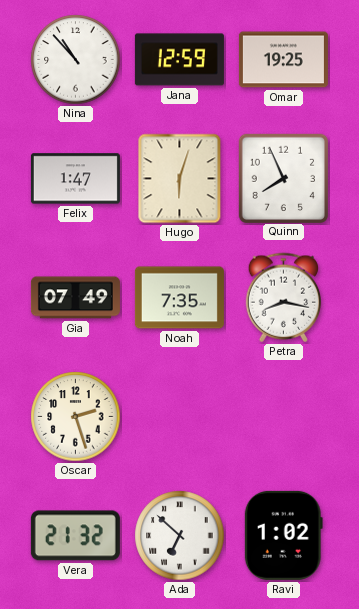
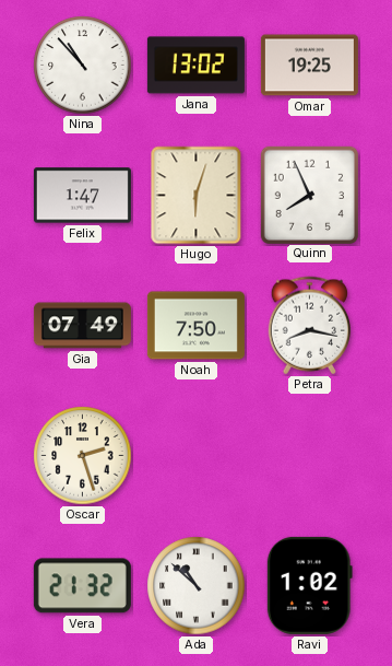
Jana: 12:59 -> 13:02 (195, 66)
Noah: 7:35 -> 7:50 (195, 326)
Ada: 6:52 -> 10:52 (197, 586)
